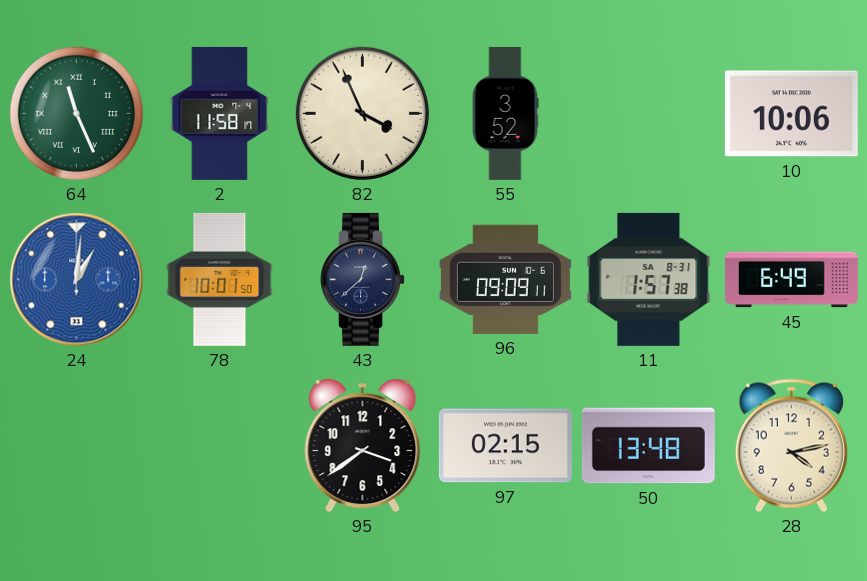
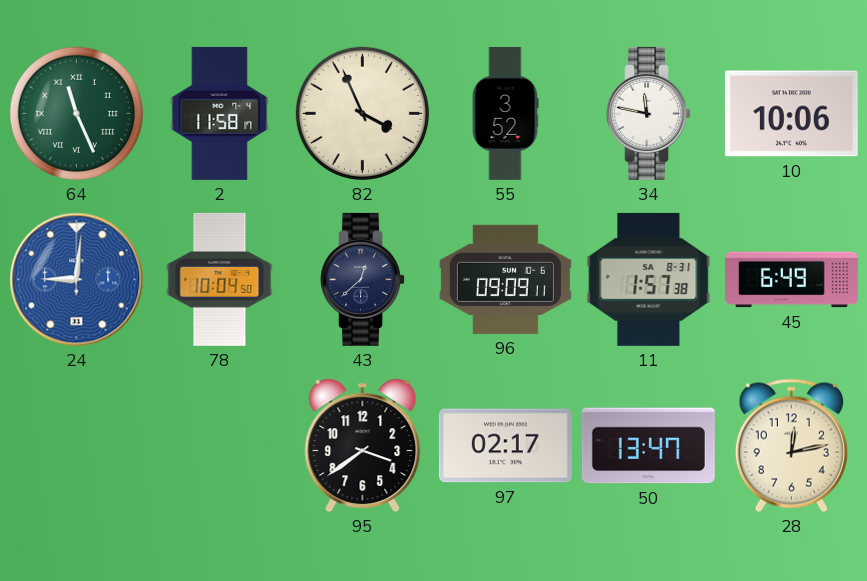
34: none -> 11:47 (649, 113)
24: 1:01 -> 9:01 (77, 280)
78: 10:01 -> 10:04 (220, 279)
97: 02:15 -> 02:17 (505, 446)
50: 13:48 -> 13:47 (648, 446)
28: 4:13 -> 12:13 (791, 446)
